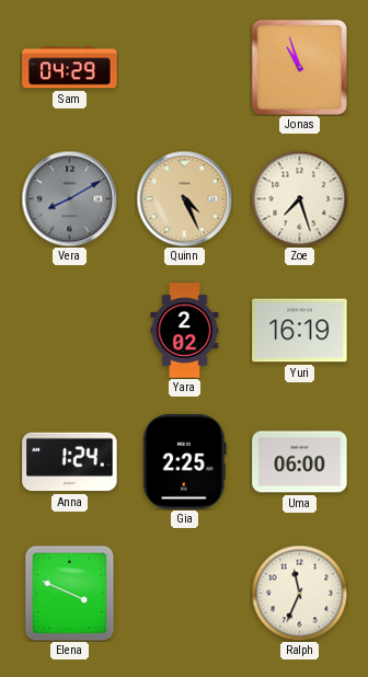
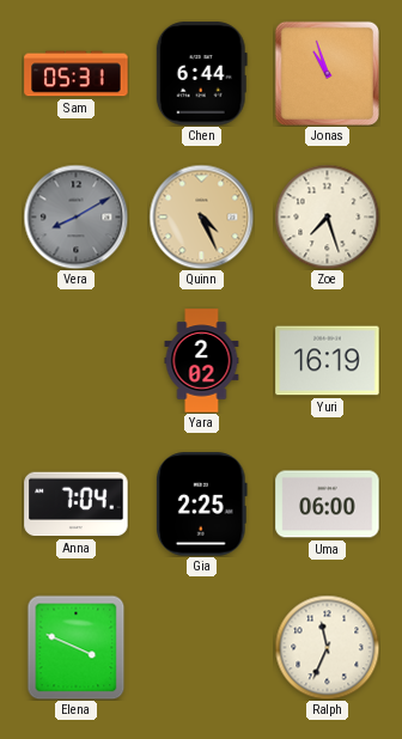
Sam: 04:29 -> 05:31 (77, 74)
Chen: none -> 6:44 (201, 74)
Anna: 1:24 -> 7:04 (77, 505)
